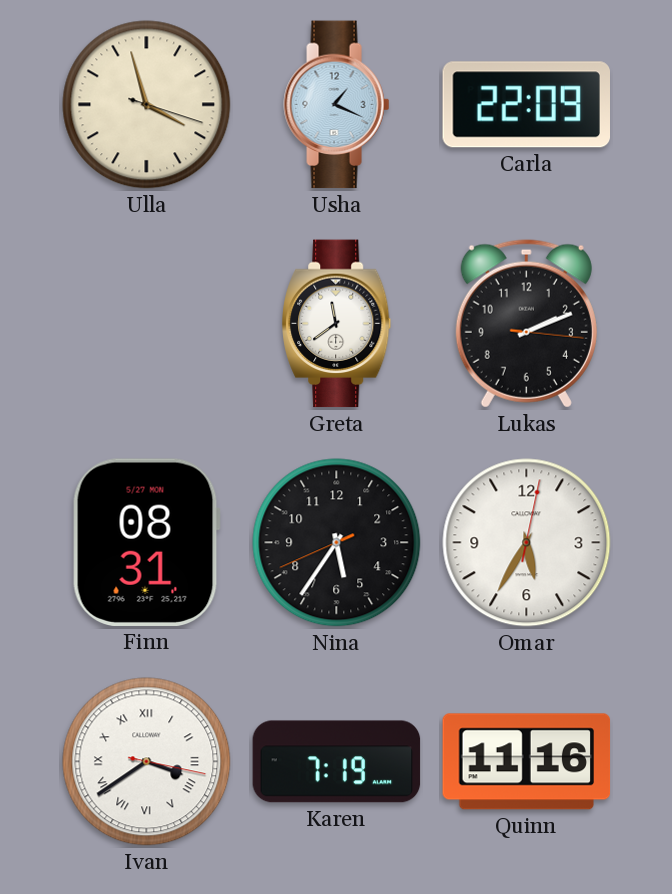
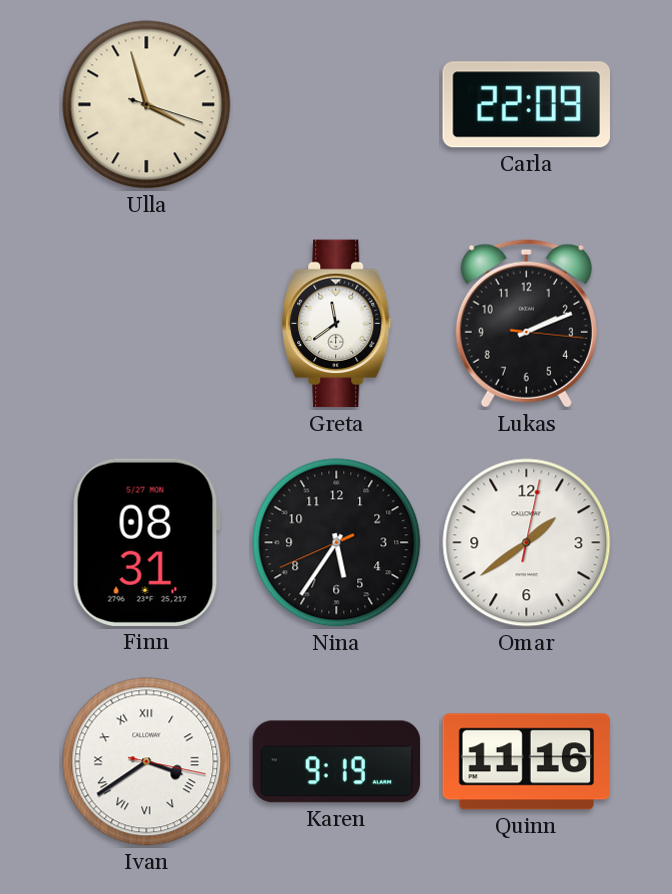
Usha: 1:19 -> none (337, 105)
Omar: 5:35 -> 1:39 (527, 543)
Karen: 7:19 -> 9:19 (337, 762)
